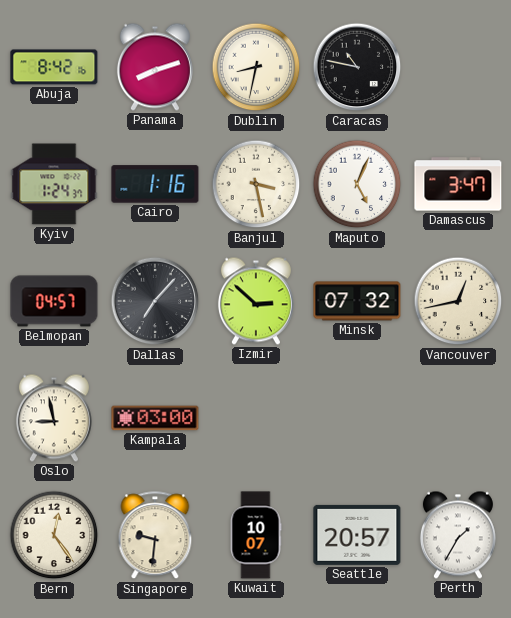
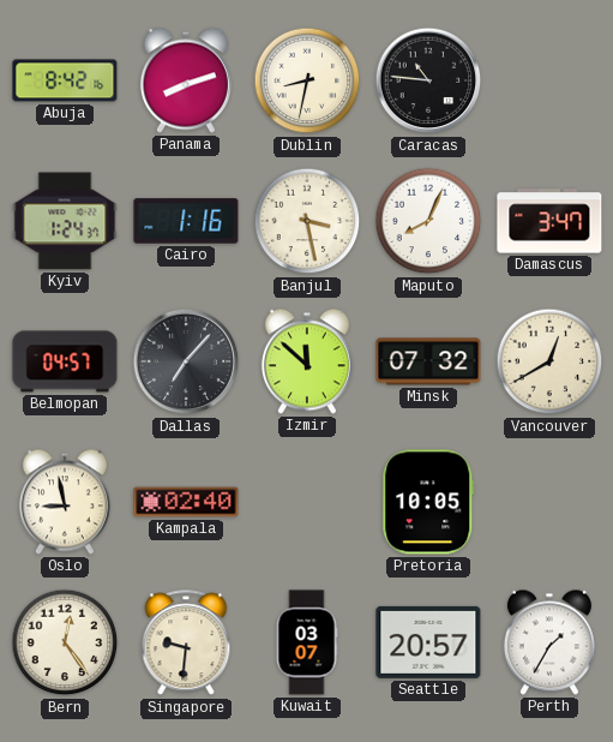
Caracas: 10:47 -> 10:46 (428, 80)
Maputo: 5:04 -> 8:04 (428, 221)
Izmir: 2:52 -> 11:52 (307, 361)
Vancouver: 12:43 -> 12:40 (549, 361)
Kampala: 03:00 -> 02:40 (186, 502)
Pretoria: none -> 10:05 (428, 502)
Kuwait: 10:07 -> 03:07 (307, 642)
